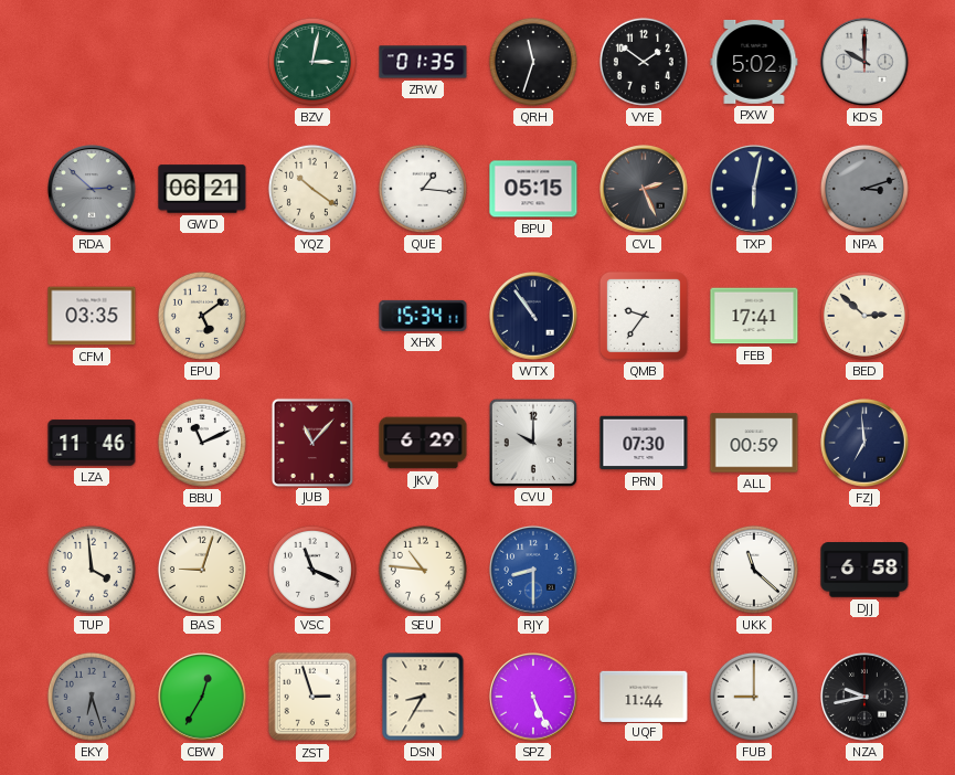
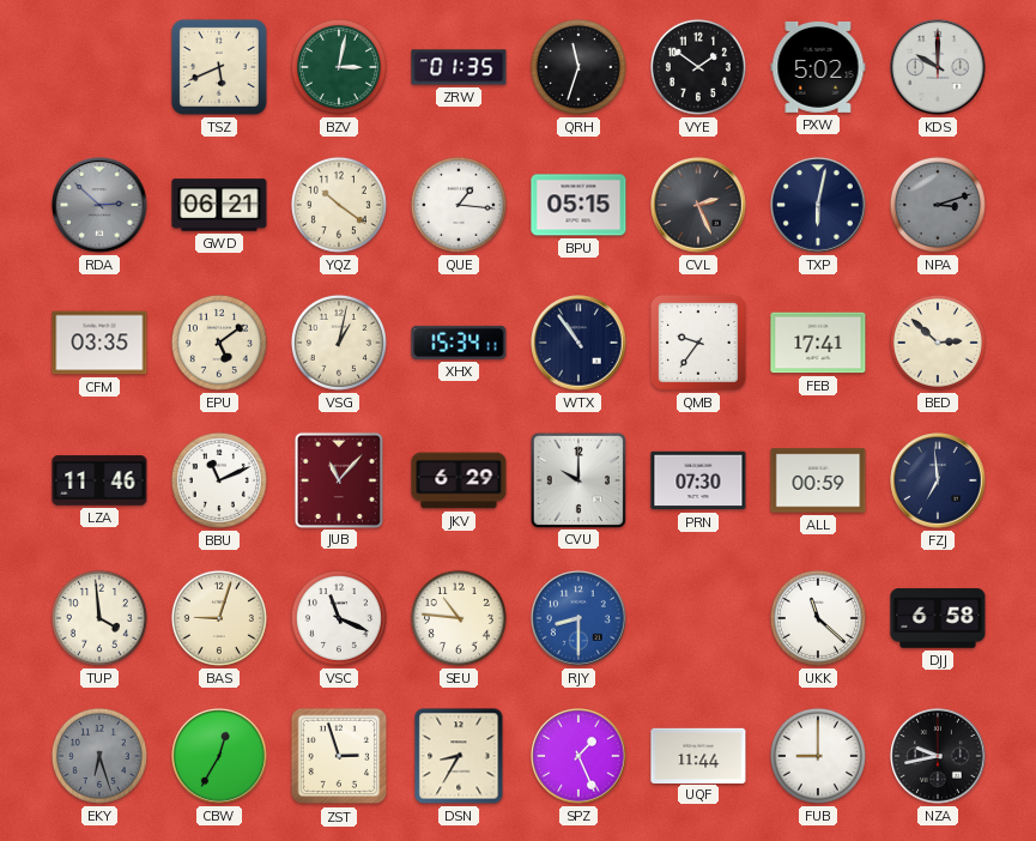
TSZ: none -> 5:41 (219, 67)
VSG: none -> 1:02 (339, 343)
SPZ: 5:26 -> 1:26 (578, 756)
